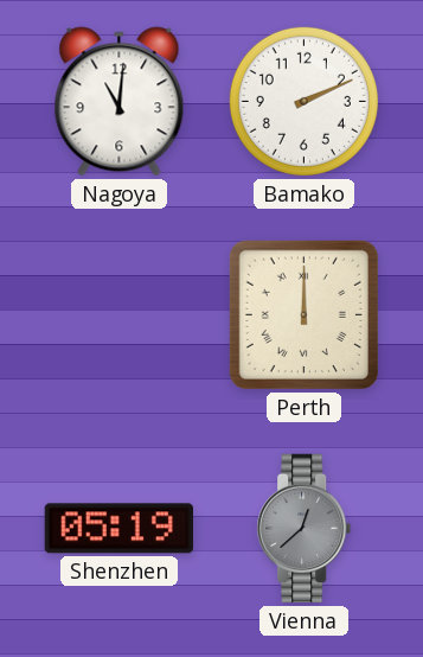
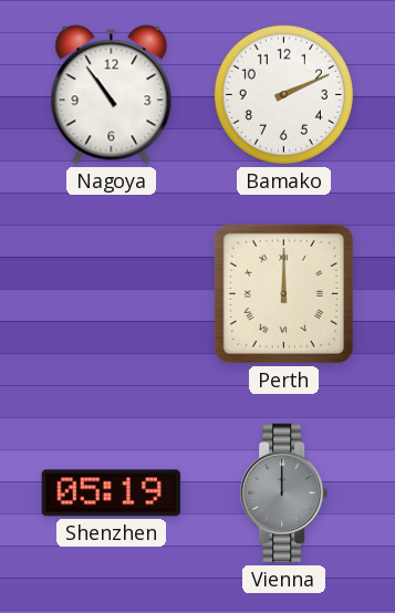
Nagoya: 11:01 -> 10:54 (112, 95)
Vienna: 12:38 -> 12:00 (284, 493)
